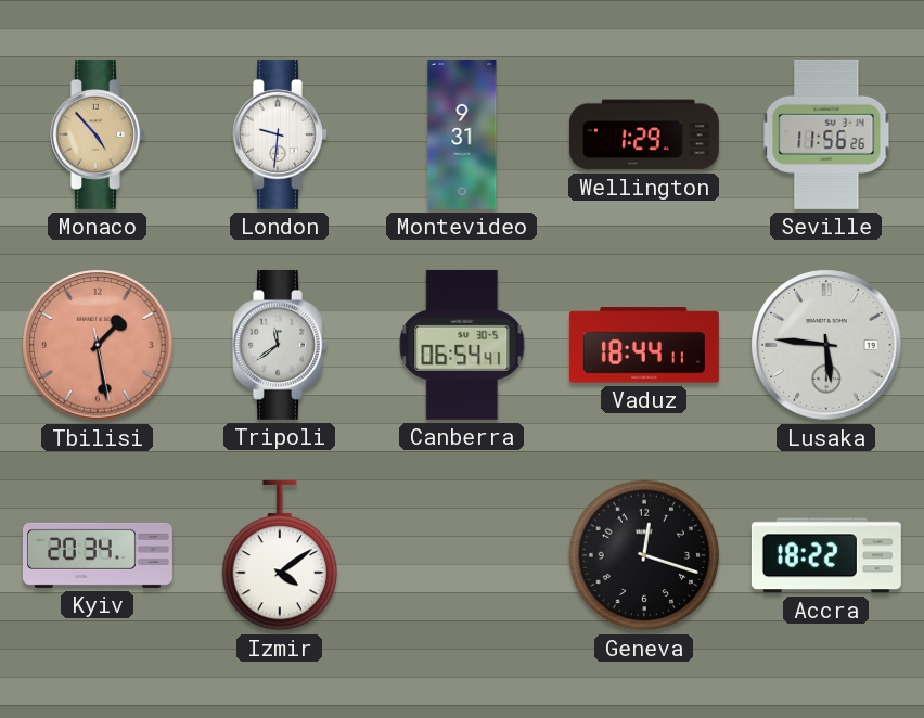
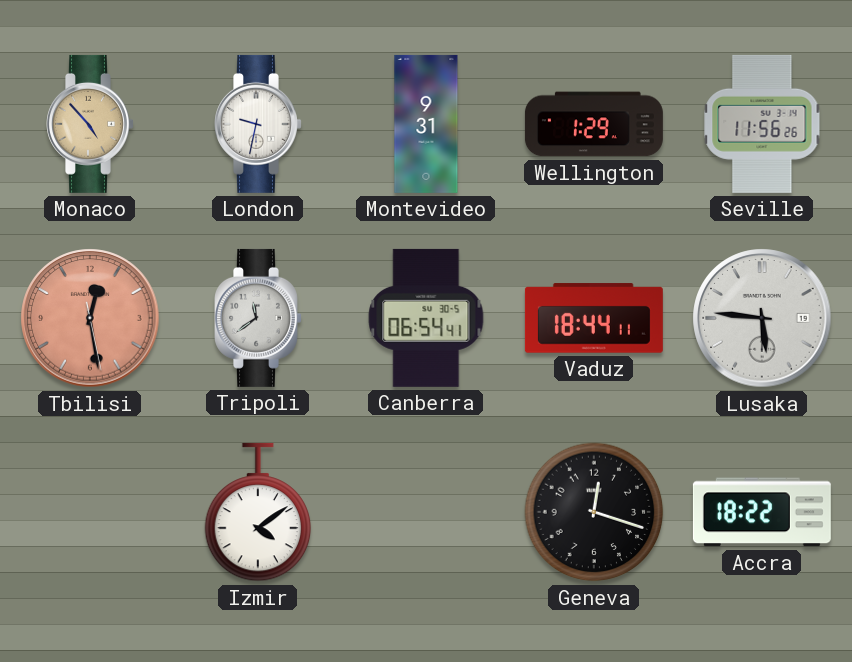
London: 9:31 -> 9:32 (259, 124)
Tbilisi: 1:28 -> 12:28 (90, 318)
Kyiv: 20:34 -> none (98, 555)
